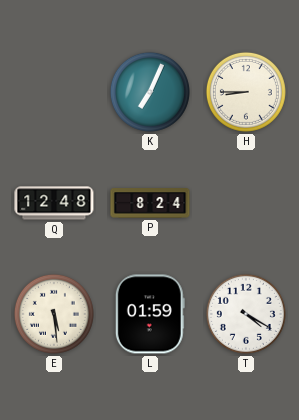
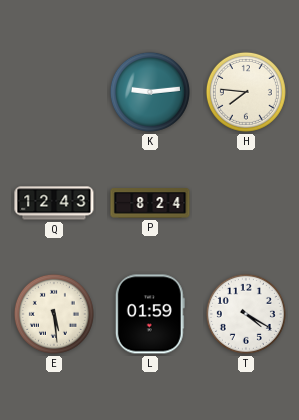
K: 7:04 -> 9:14 (150, 92)
H: 8:45 -> 7:46 (246, 92)
Q: 12:48 -> 12:43 (54, 203)
